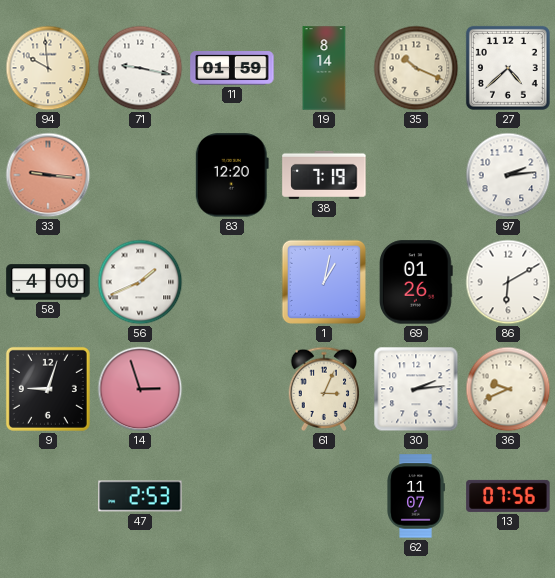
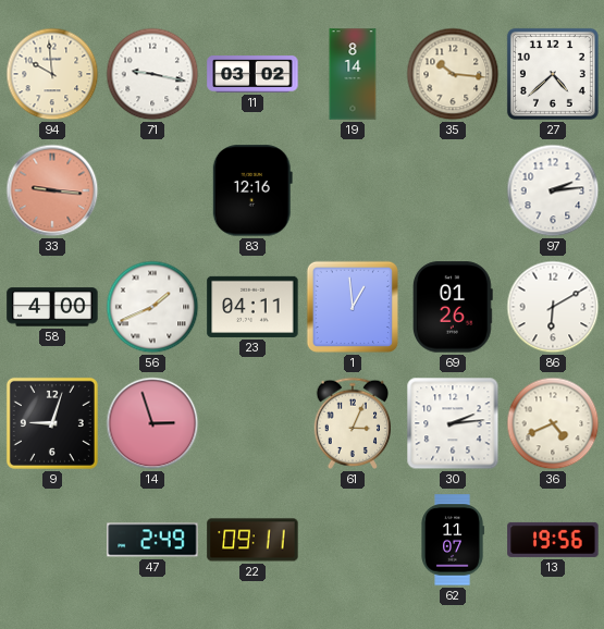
11: 01:59 -> 03:02 (252, 74)
35: 10:19 -> 10:16 (453, 74)
83: 12:20 -> 12:16 (252, 190)
38: 7:19 -> none (324, 175)
23: none -> 04:11 (252, 307)
1: 1:02 -> 12:59 (353, 307)
36: 9:41 -> 4:41 (553, 423)
47: 2:53 -> 2:49 (152, 540)
22: none -> 09:11 (252, 540)
13: 07:56 -> 19:56 (553, 540)
